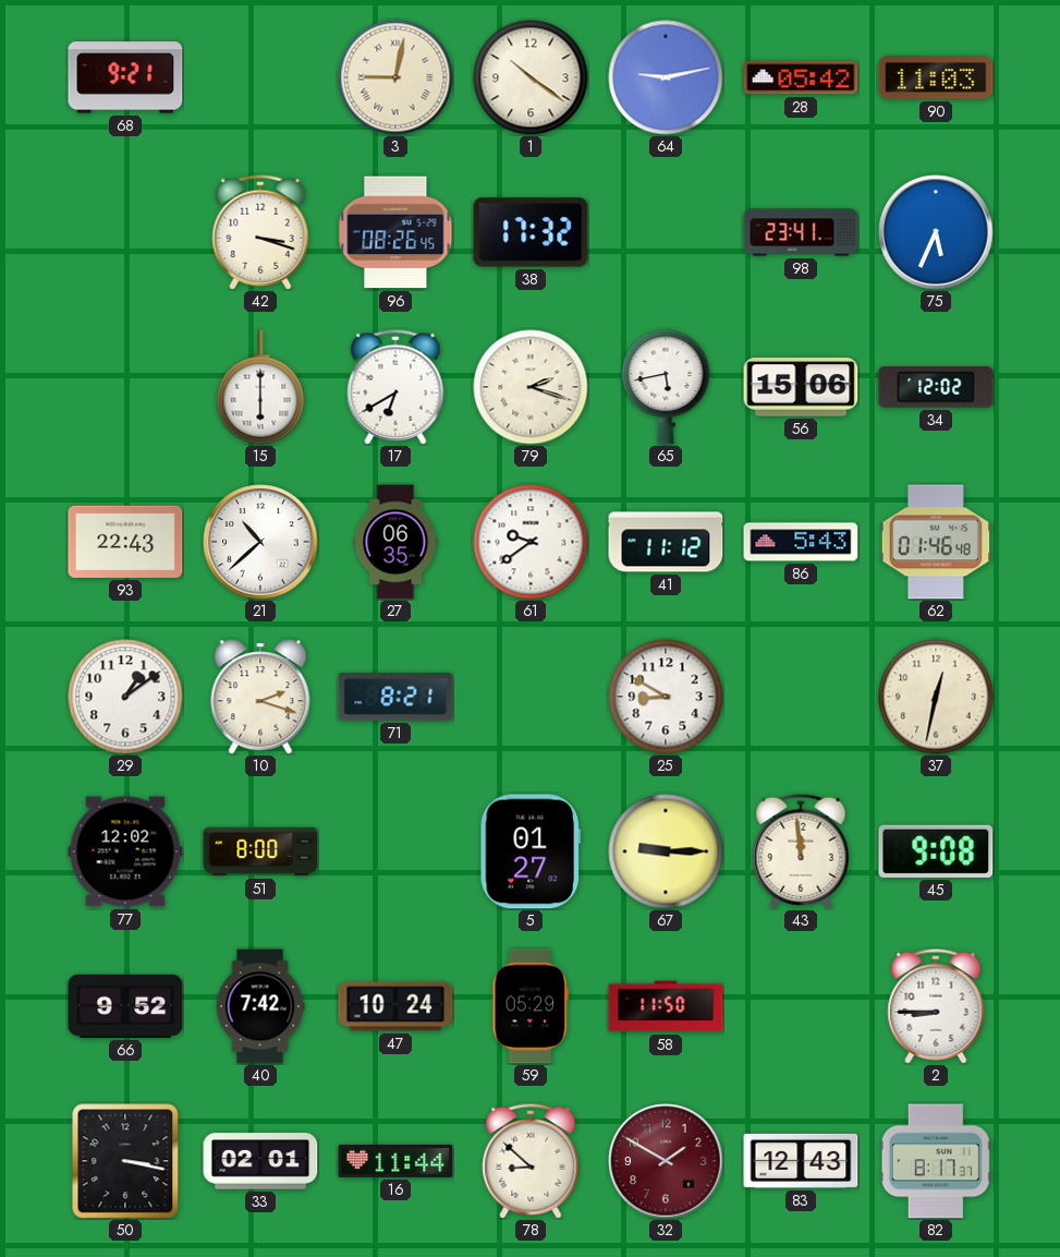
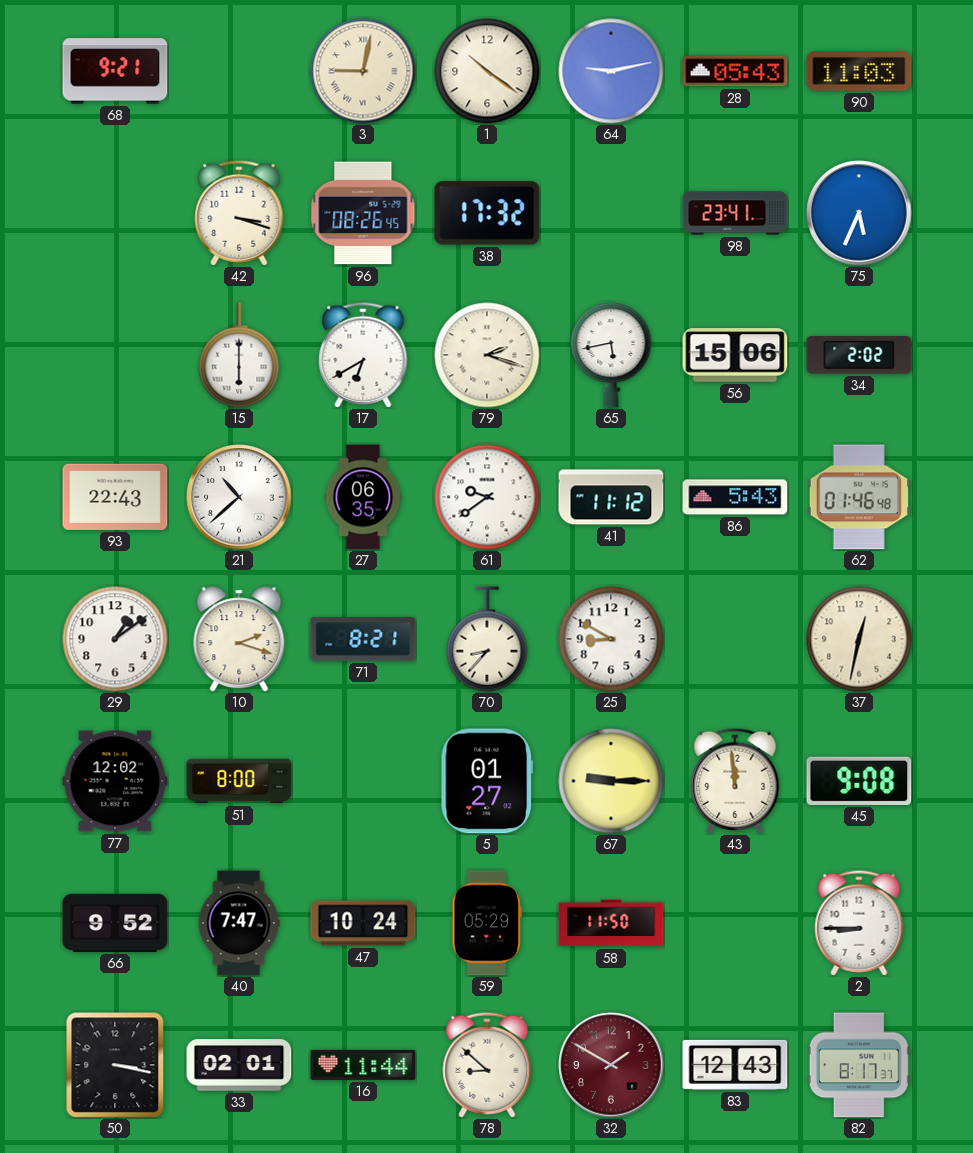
28: 05:42 -> 05:43 (735, 71)
34: 12:02 -> 2:02 (859, 355)
70: none -> 8:37 (487, 639)
40: 7:42 -> 7:47 (239, 923)
